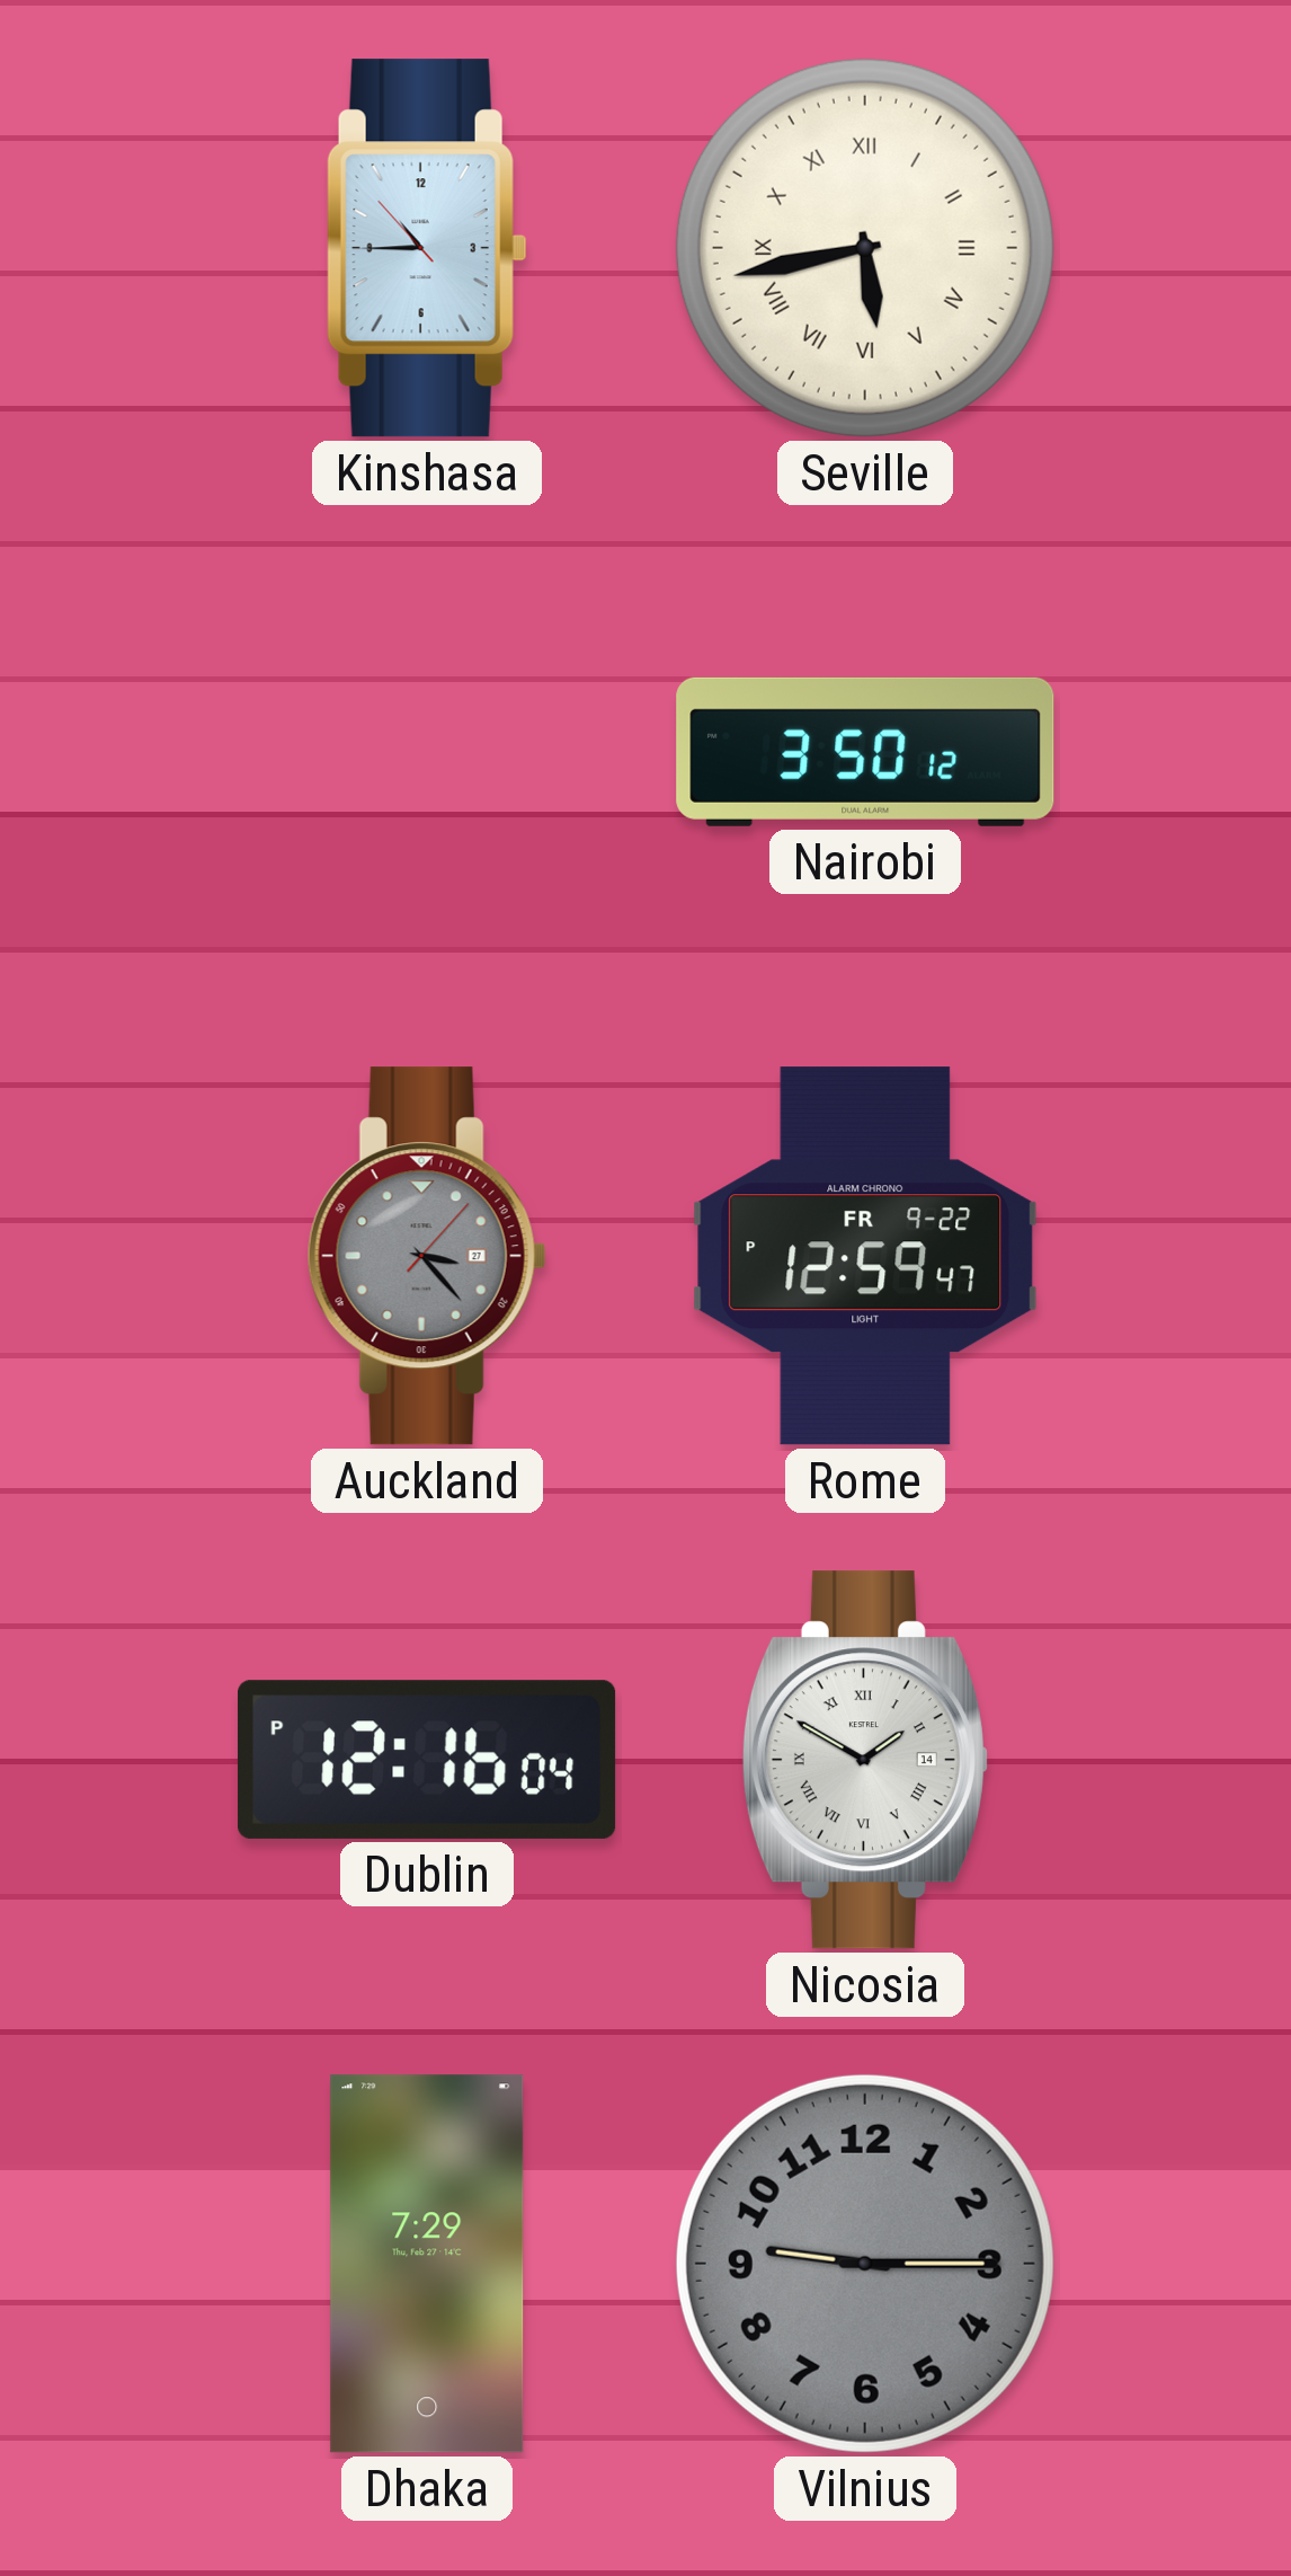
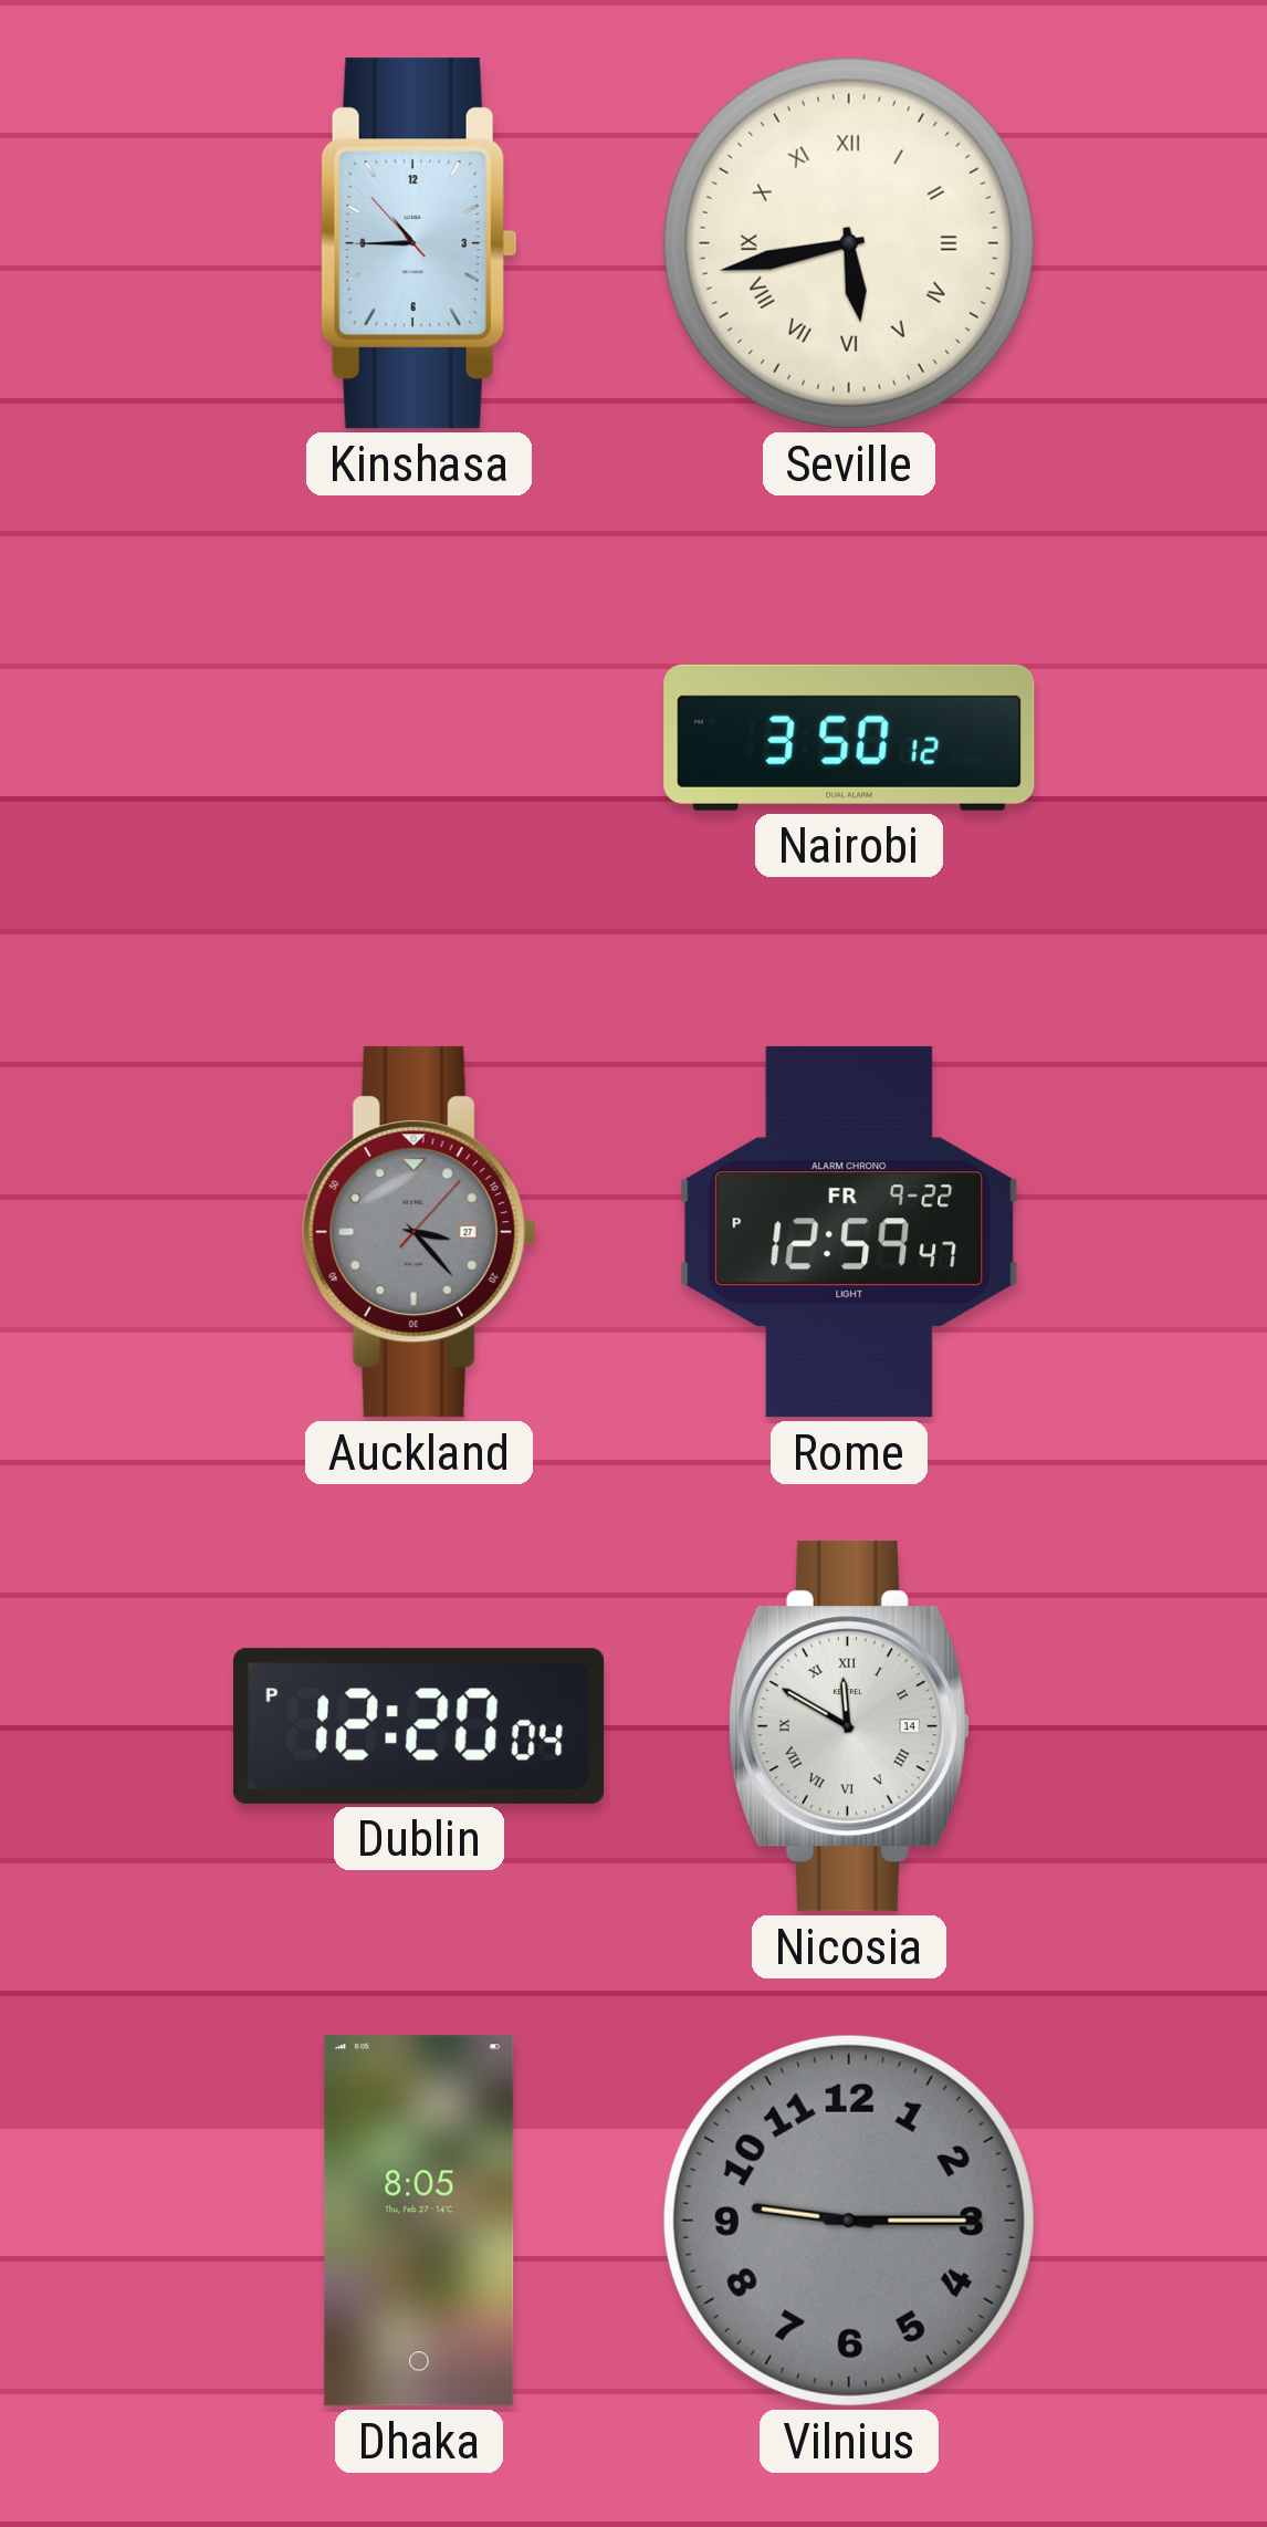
Dublin: 12:16 -> 12:20 (419, 1726)
Nicosia: 1:50 -> 11:50 (849, 1726)
Dhaka: 7:29 -> 8:05 (419, 2221)
